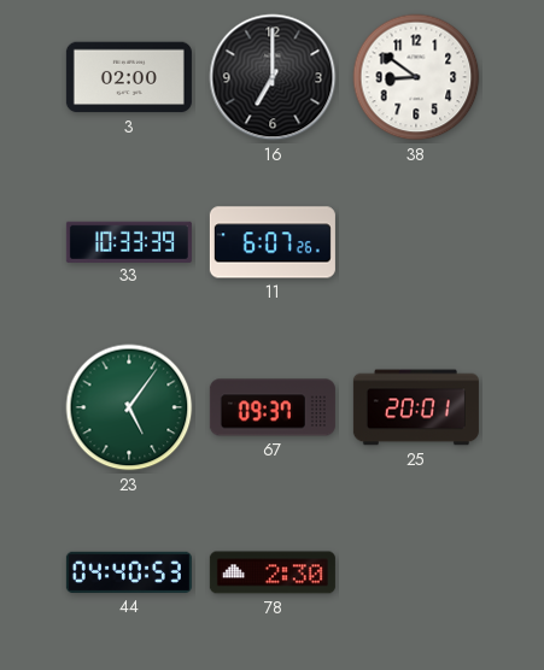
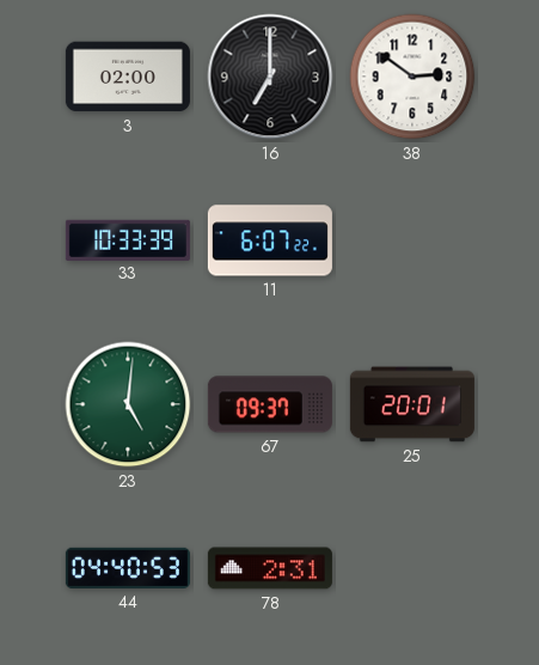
38: 8:51 -> 2:51 (412, 77)
11: 6:07:26 -> 6:07:22 (270, 240)
23: 5:06 -> 5:01 (128, 404)
78: 2:30 -> 2:31 (270, 568)
